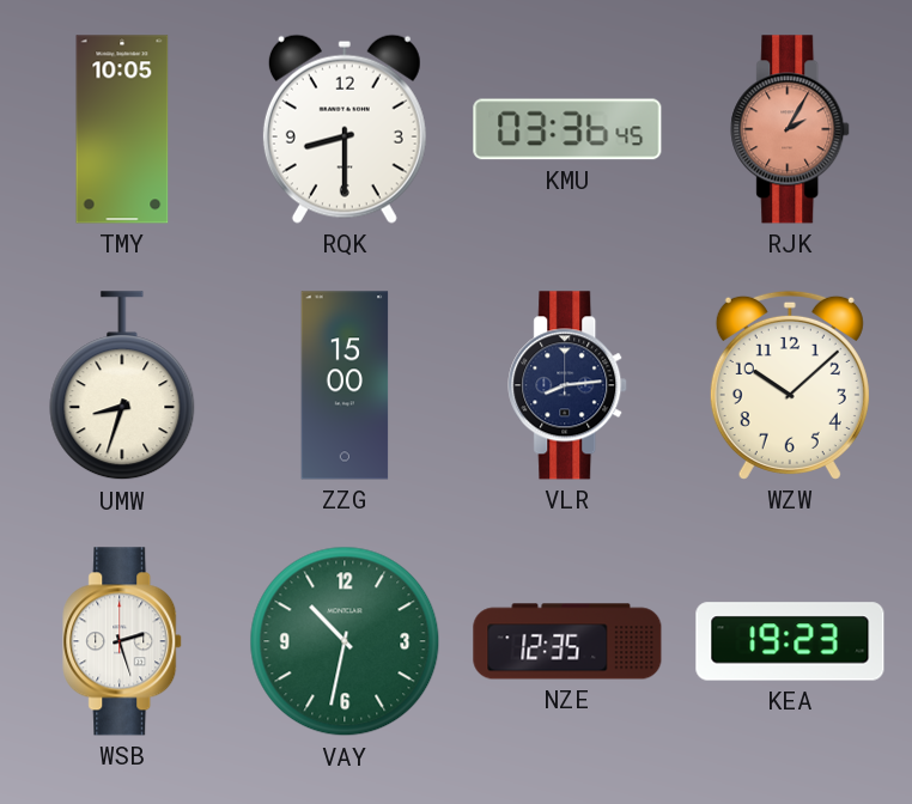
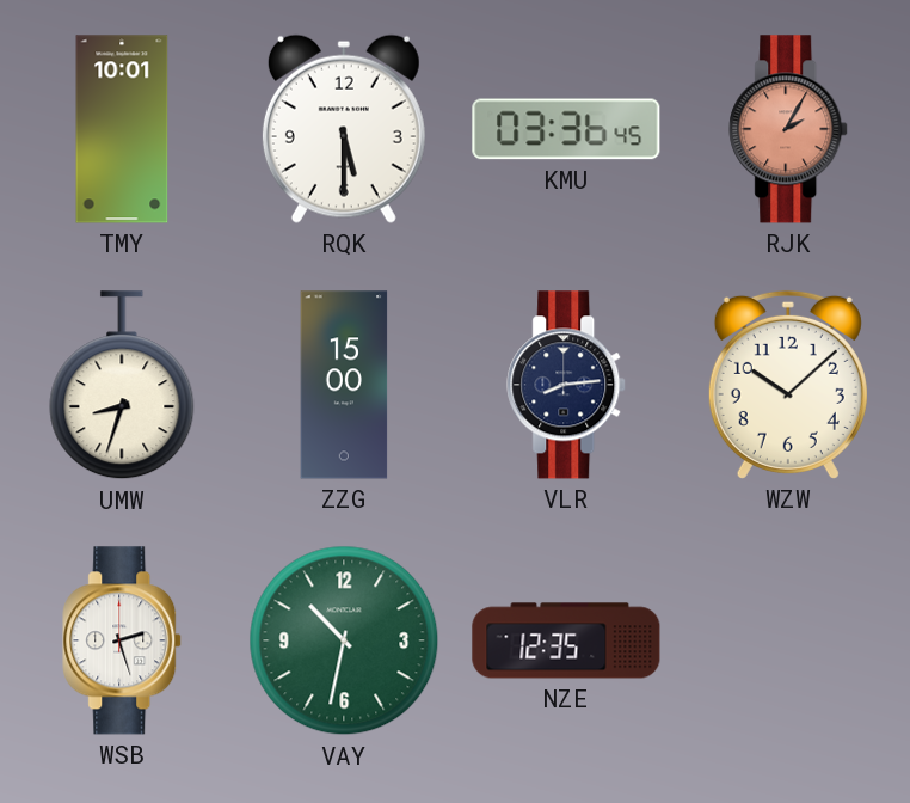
TMY: 10:05 -> 10:01 (122, 129)
RQK: 8:30 -> 5:30 (344, 129)
KEA: 19:23 -> none (790, 641)
